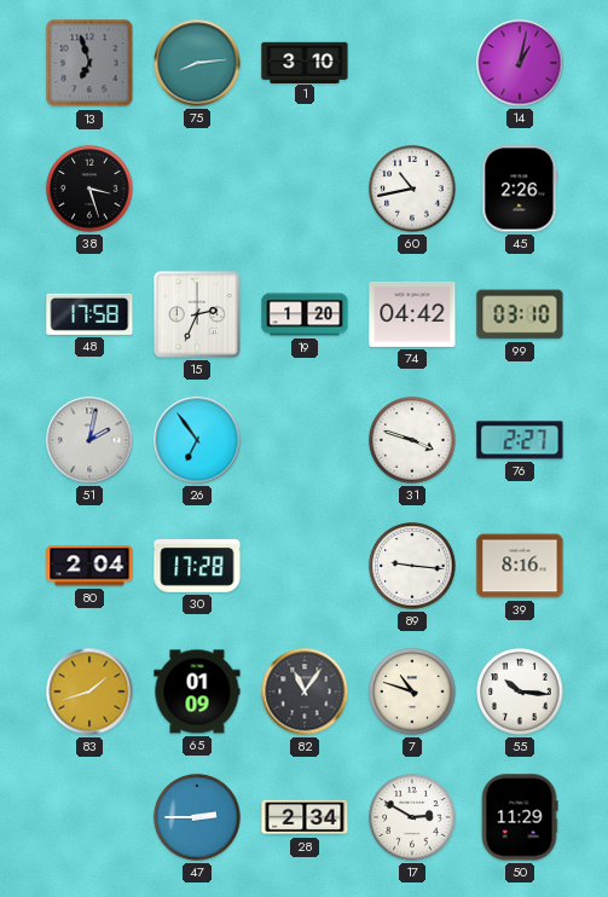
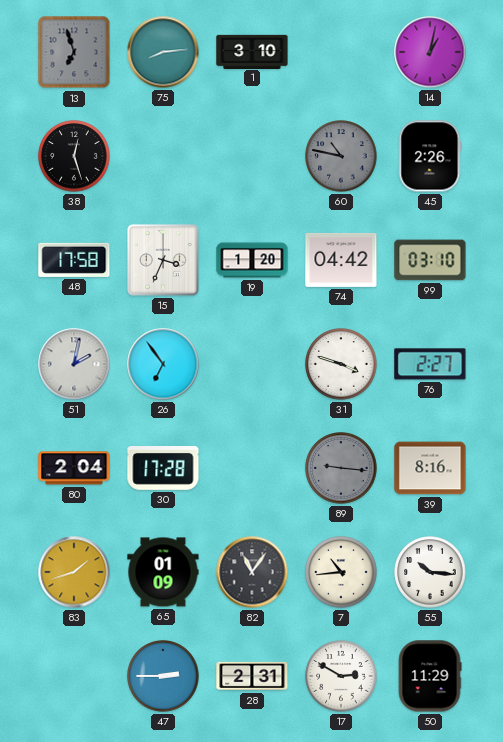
38: 3:27 -> 12:27 (74, 156)
60: 10:43 -> 10:47 (341, 156)
60 dial: white -> grey (341, 156)
15: 2:34 -> 3:34 (163, 260)
89 dial: white -> grey (341, 468)
7: 10:48 -> 10:44 (341, 572)
28: 2:34 -> 2:31 (252, 676)
